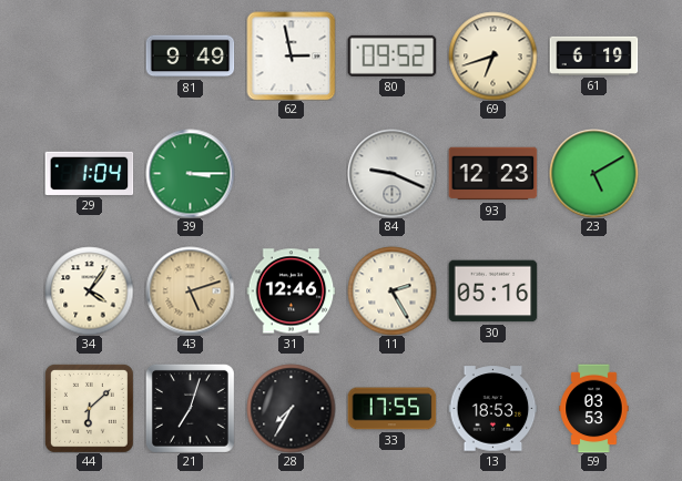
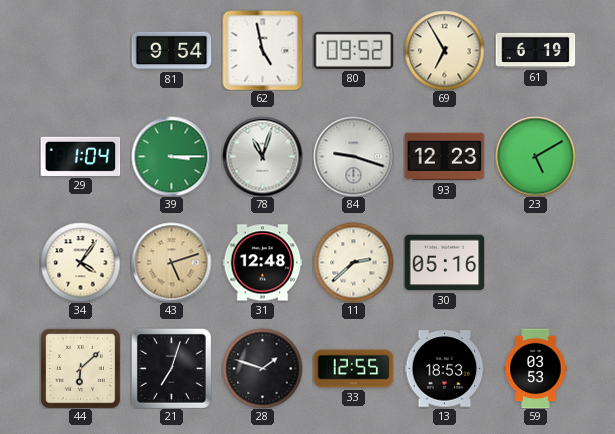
81: 9:49 -> 9:54 (171, 51)
62: 2:58 -> 4:58 (262, 50)
69: 6:42 -> 6:55 (444, 50)
78: none -> 11:03 (262, 156)
84: 9:19 -> 9:18 (353, 156)
31: 12:46 -> 12:48 (262, 263)
11: 2:25 -> 2:38 (353, 262)
28: 7:35 -> 1:48 (262, 368)
33: 17:55 -> 12:55 (353, 369)
